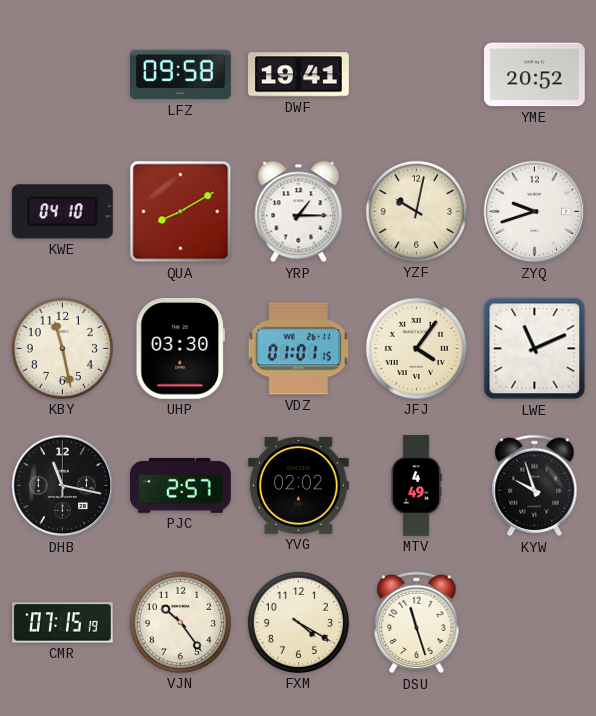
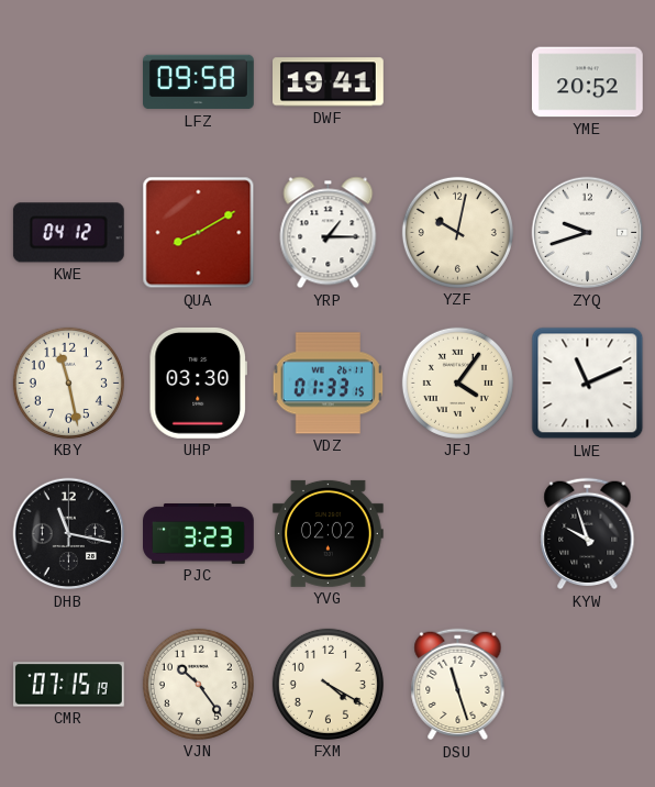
KWE: 04:10 -> 04:12 (68, 233)
VDZ: 01:01 -> 01:33 (329, 384)
PJC: 2:57 -> 3:23 (199, 534)
MTV: 4:49 -> none (416, 486)
